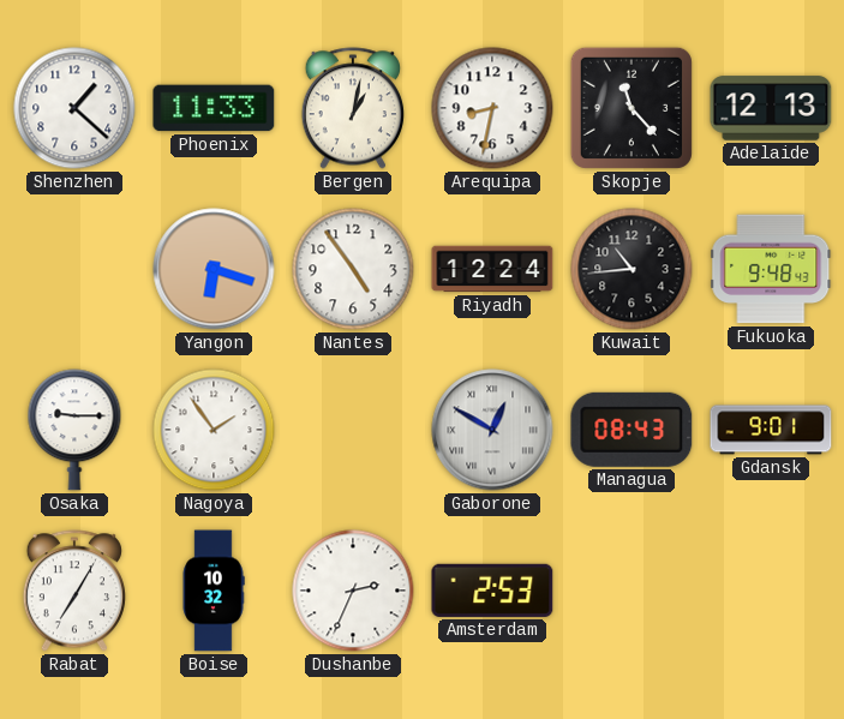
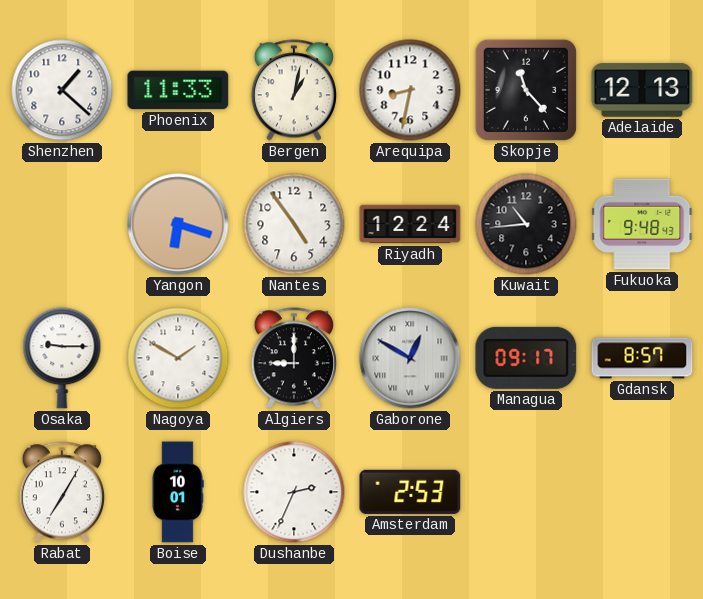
Nagoya: 1:54 -> 1:50 (178, 358)
Algiers: none -> 9:00 (294, 358)
Managua: 08:43 -> 09:17 (526, 358)
Gdansk: 9:01 -> 8:57 (642, 358)
Boise: 10:32 -> 10:01 (178, 492)
